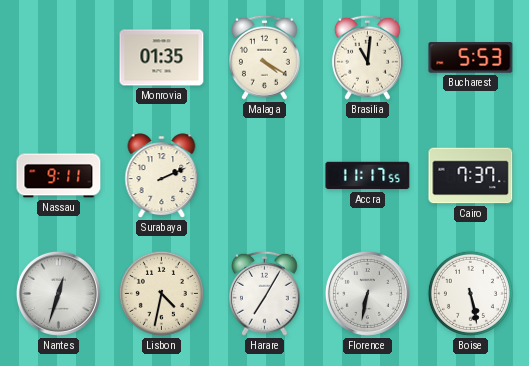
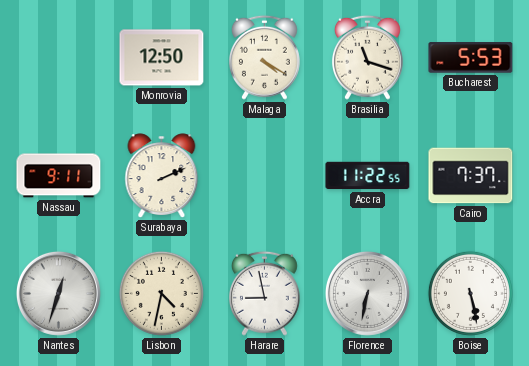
Monrovia: 01:35 -> 12:50 (162, 58)
Brasilia: 11:01 -> 11:18 (367, 57)
Accra: 11:17 -> 11:22 (368, 176)
Harare: 7:05 -> 8:58 (264, 293)
